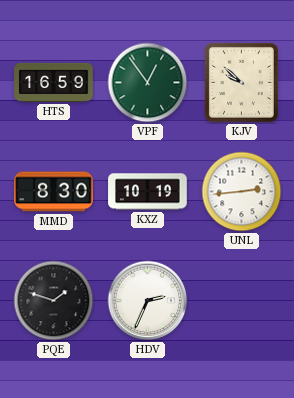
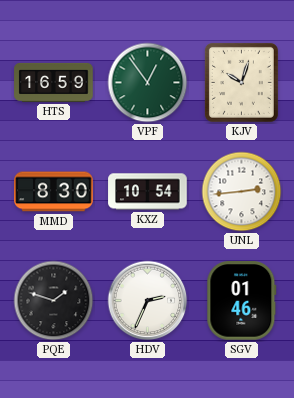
KJV: 9:52 -> 10:03 (241, 82)
KXZ: 10:19 -> 10:54 (148, 192)
SGV: none -> 01:46 (242, 301)
